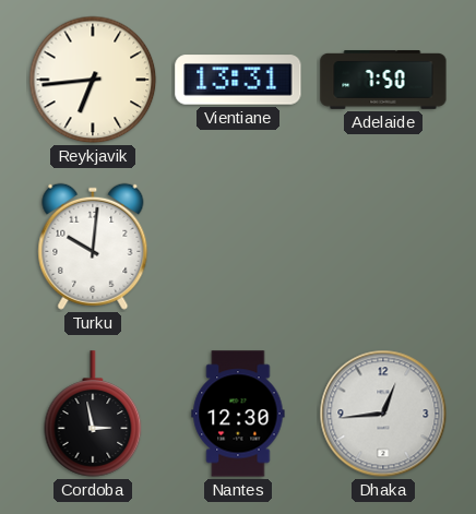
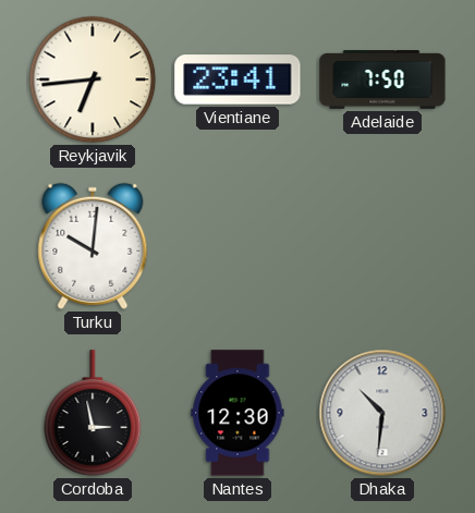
Vientiane: 13:31 -> 23:41 (237, 80)
Dhaka: 12:44 -> 10:31 (382, 413)
